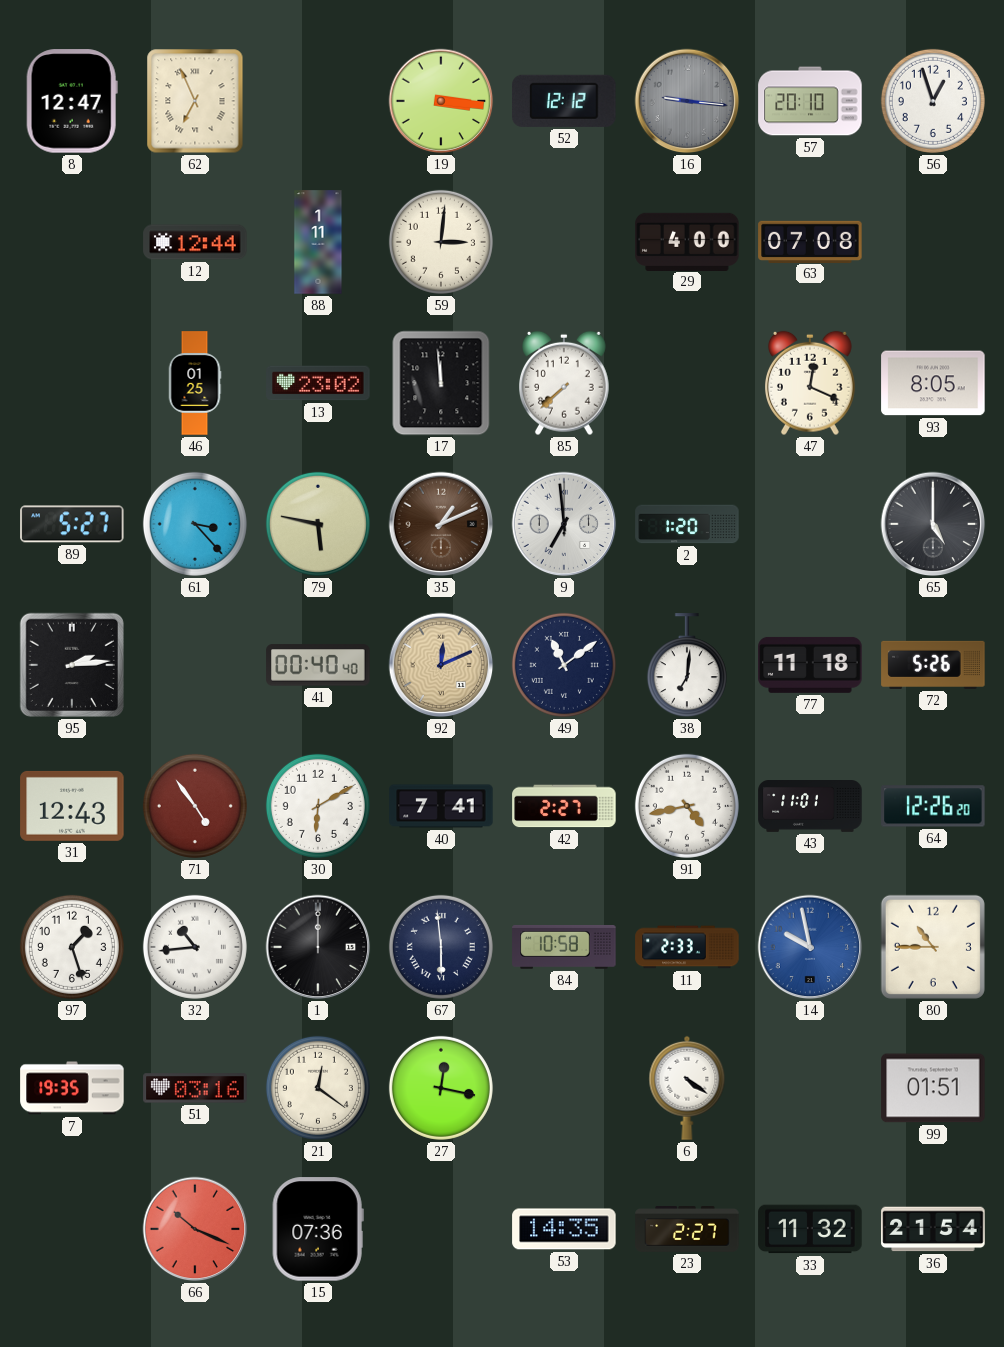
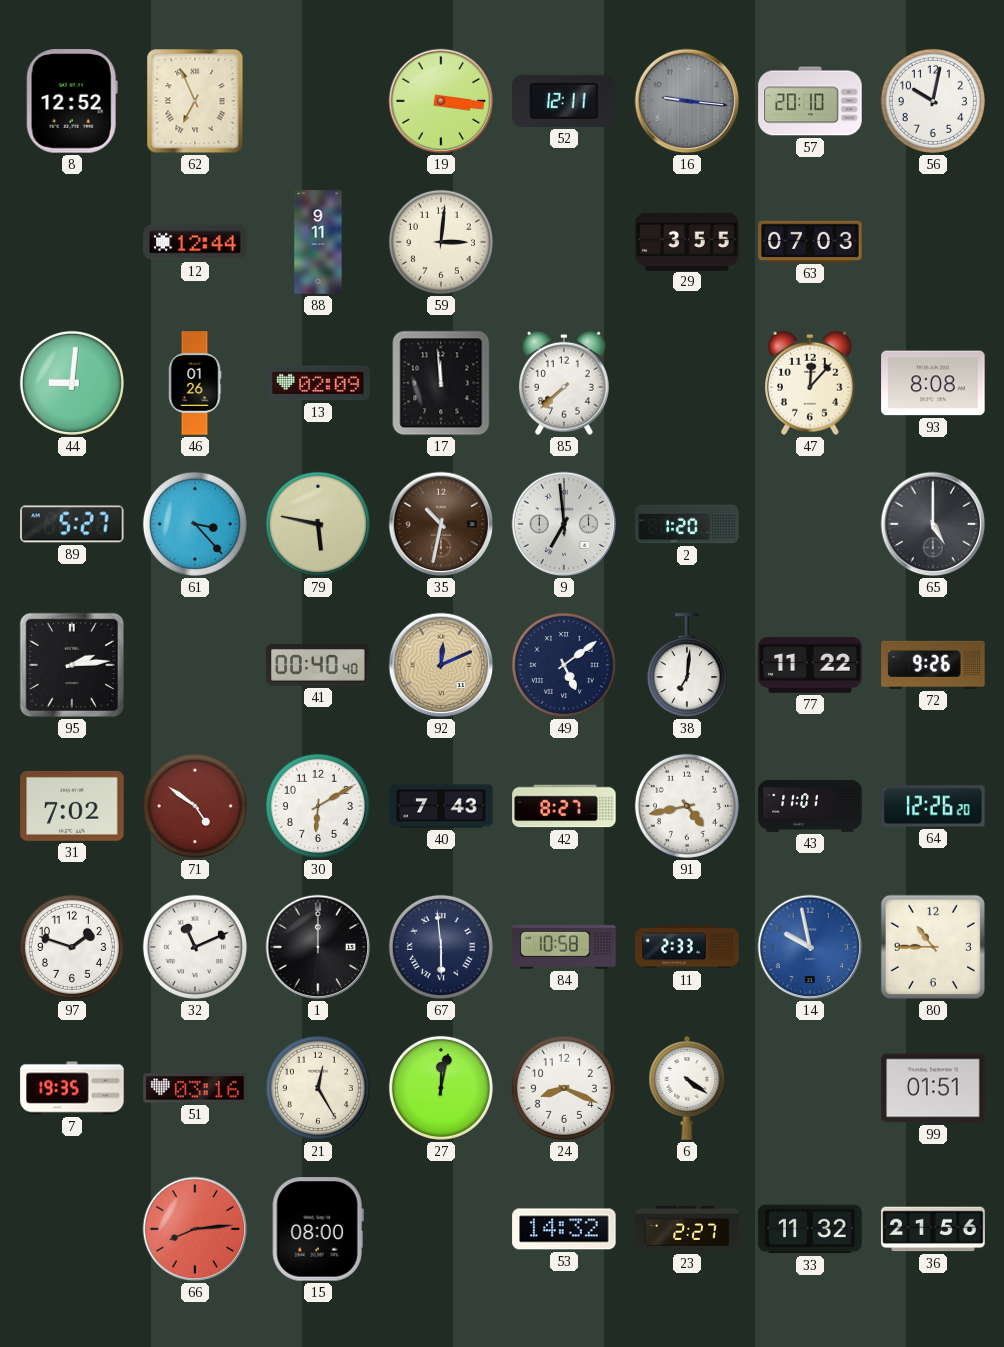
8: 12:47 -> 12:52 (72, 101)
52: 12:12 -> 12:11 (564, 101)
56: 12:57 -> 10:02 (933, 101)
88: 1:11 -> 9:11 (318, 242)
29: 4:00 -> 3:55 (687, 241)
63: 07:08 -> 07:03 (810, 241)
44: none -> 9:01 (72, 383)
46: 01:25 -> 01:26 (195, 383)
13: 23:02 -> 02:09 (318, 383)
47: 12:19 -> 12:07 (811, 383)
93: 8:05 -> 8:08 (933, 383)
35: 1:11 -> 10:32 (441, 524)
49: 11:09 -> 5:09 (564, 665)
77: 11:18 -> 11:22 (810, 665)
72: 5:26 -> 9:26 (933, 665)
31: 12:43 -> 7:02 (72, 806)
71: 4:54 -> 4:51 (195, 806)
40: 7:41 -> 7:43 (441, 806)
42: 2:27 -> 8:27 (564, 806)
97: 1:27 -> 1:48 (72, 947)
32: 10:44 -> 11:11 (195, 947)
21: 12:21 -> 12:25 (318, 1088)
27: 12:17 -> 12:02 (441, 1088)
24: none -> 8:19 (564, 1088)
66: 10:19 -> 8:14 (195, 1229)
15: 07:36 -> 08:00 (318, 1229)
53: 14:35 -> 14:32 (564, 1229)
36: 21:54 -> 21:56 (933, 1229)
